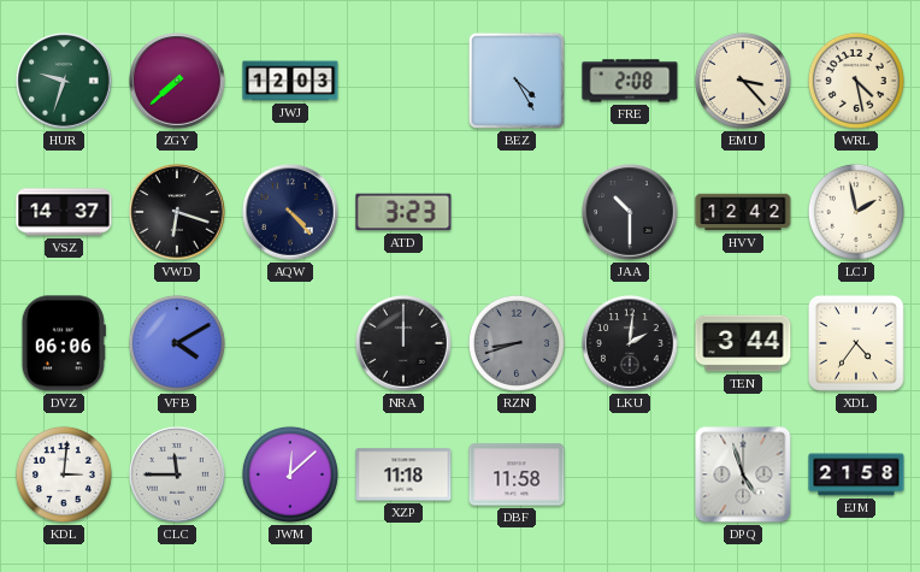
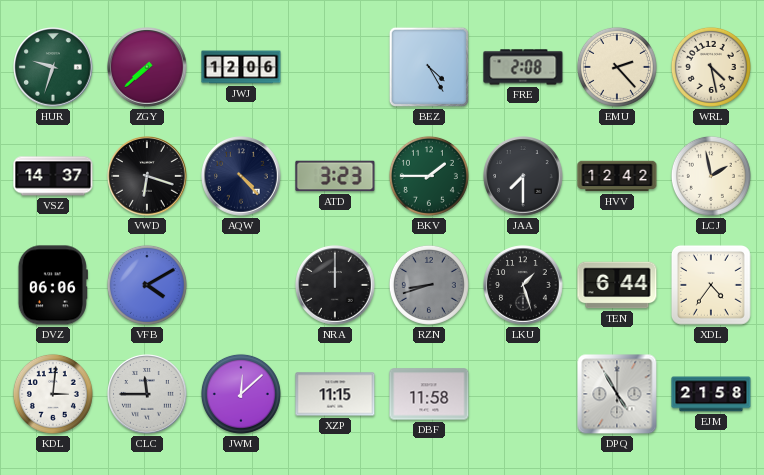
JWJ: 12:03 -> 12:06 (241, 67)
EMU: 3:23 -> 2:23 (617, 67)
BKV: none -> 1:45 (429, 176)
JAA: 10:30 -> 7:30 (523, 176)
LKU: 2:01 -> 1:27 (523, 285)
TEN: 3:44 -> 6:44 (617, 285)
XZP: 11:18 -> 11:15 (335, 394)
DPQ: 4:57 -> 4:55 (617, 394)
